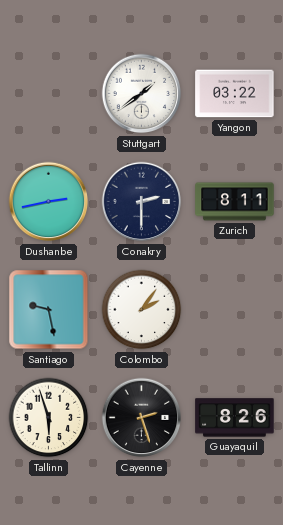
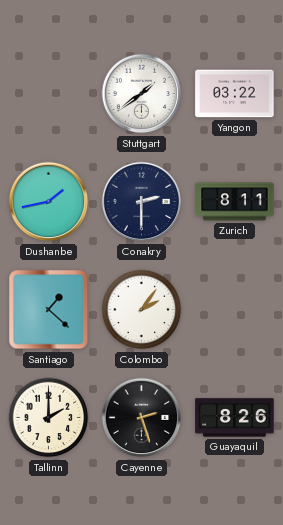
Dushanbe: 2:43 -> 1:43 (49, 202)
Santiago: 9:28 -> 1:22 (49, 310)
Tallinn: 5:57 -> 2:00 (49, 418)
